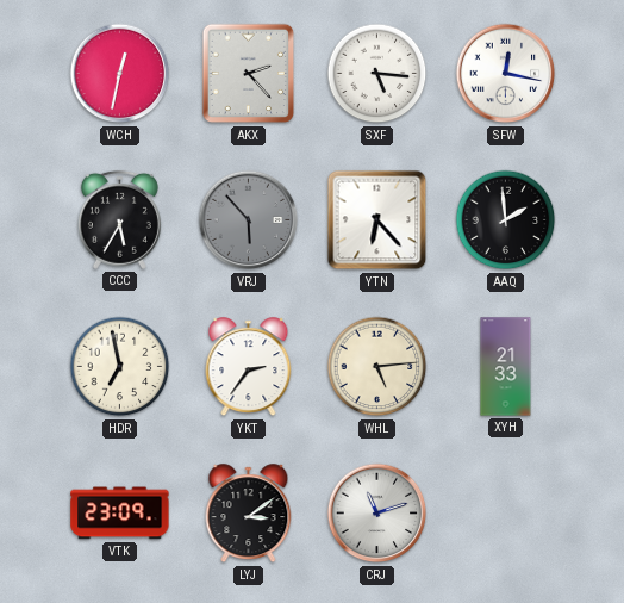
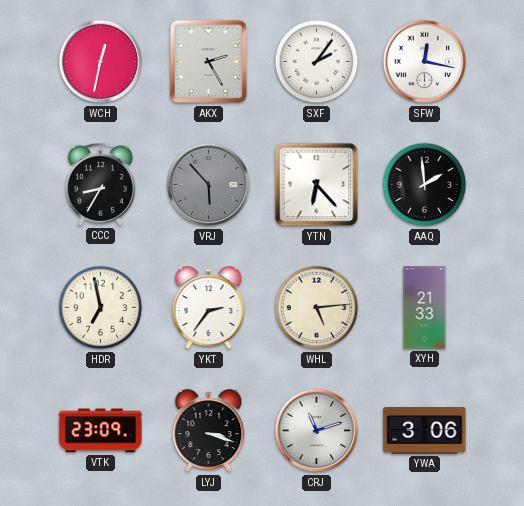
AKX: 2:23 -> 2:25 (209, 62)
SXF: 5:16 -> 2:06 (317, 62)
CCC: 5:35 -> 8:35 (100, 184)
LYJ: 3:09 -> 3:18 (209, 431)
YWA: none -> 3:06 (425, 430)
